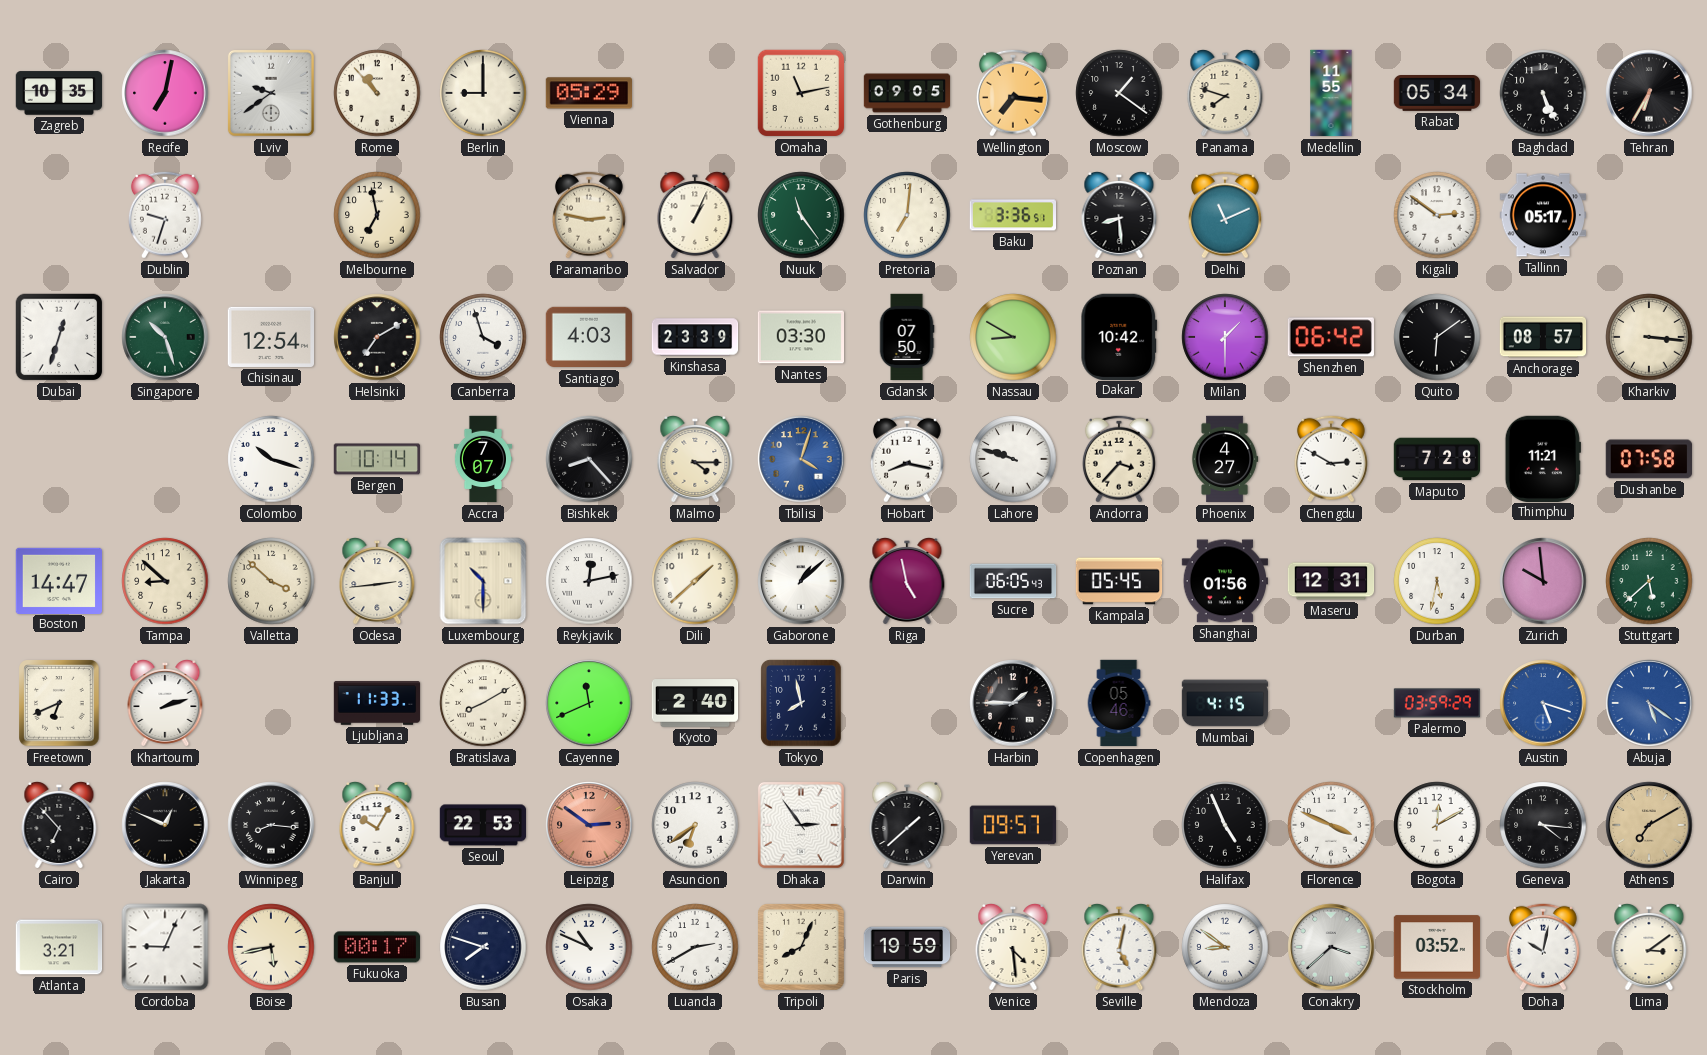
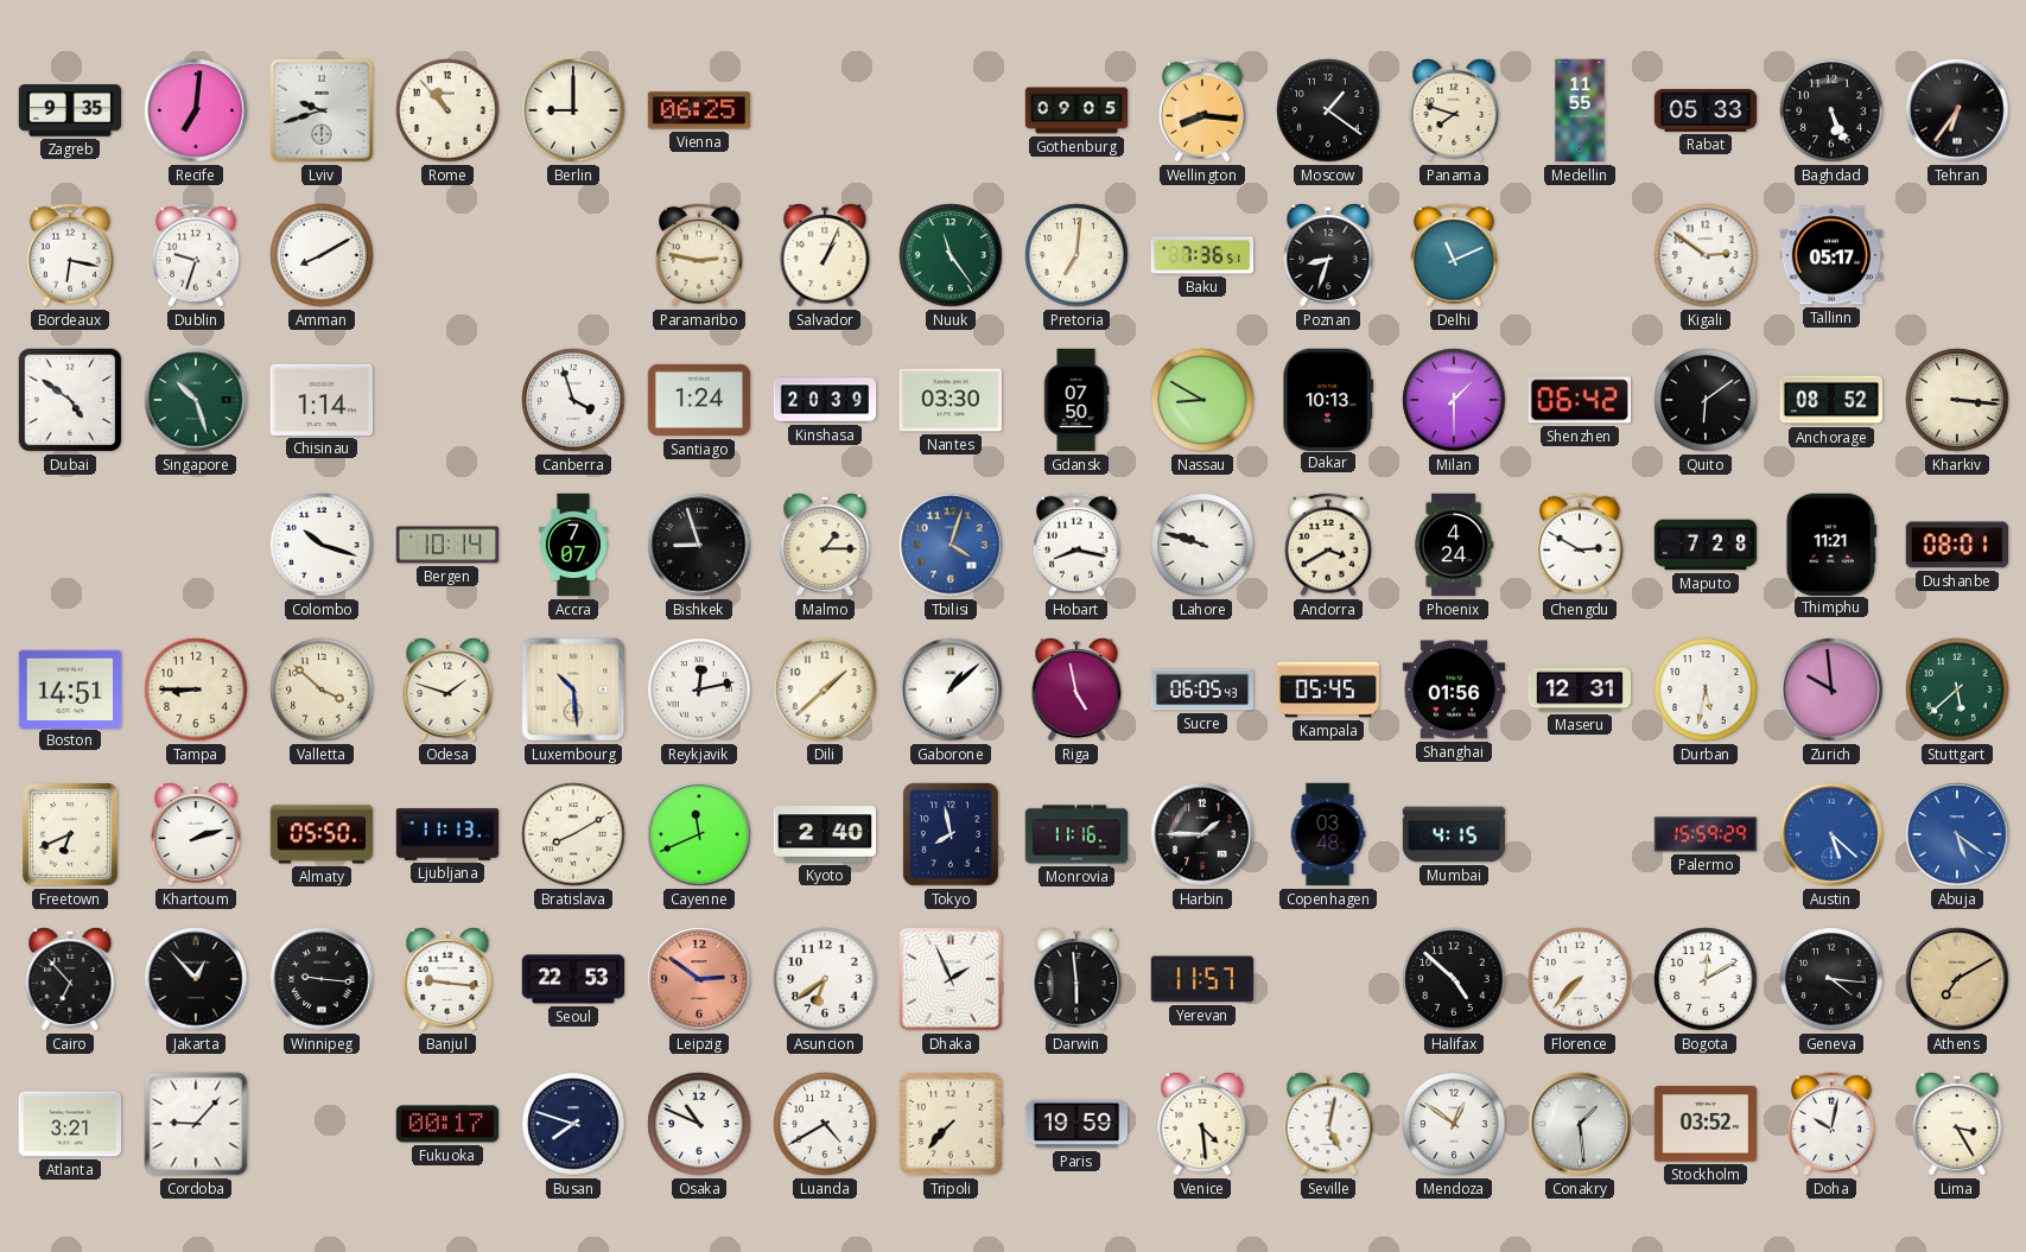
Zagreb: 10:35 -> 9:35 (70, 110)
Recife: 7:02 -> 7:01 (196, 110)
Lviv: 9:39 -> 9:42 (322, 110)
Vienna: 05:29 -> 06:25 (698, 110)
Omaha: 11:13 -> none (801, 93)
Wellington: 7:16 -> 8:16 (1202, 110)
Rabat: 05:34 -> 05:33 (1706, 112)
Tehran: 6:35 -> 6:36 (1957, 110)
Bordeaux: none -> 6:17 (70, 255)
Amman: none -> 8:10 (322, 255)
Melbourne: 6:58 -> none (377, 215)
Baku: 3:36 -> 7:36 (1201, 255)
Poznan: 8:29 -> 8:33 (1328, 256)
Dubai: 12:33 -> 4:51 (70, 400)
Chisinau: 12:54 -> 1:14 (322, 400)
Helsinki: 7:10 -> none (377, 337)
Santiago: 4:03 -> 1:24 (699, 400)
Kinshasa: 23:39 -> 20:39 (825, 400)
Dakar: 10:42 -> 10:13 (1328, 399)
Anchorage: 08:57 -> 08:52 (1831, 400)
Bishkek: 8:23 -> 8:57 (699, 545)
Malmo: 4:15 -> 1:15 (825, 546)
Andorra: 3:37 -> 3:40 (1328, 545)
Phoenix: 4:27 -> 4:24 (1454, 545)
Dushanbe: 07:58 -> 08:01 (1956, 545)
Boston: 14:47 -> 14:51 (70, 688)
Tampa: 8:52 -> 8:45 (196, 689)
Odesa: 2:44 -> 1:48 (447, 691)
Luxembourg: 10:30 -> 10:29 (573, 689)
Almaty: none -> 05:50 (320, 834)
Ljubljana: 11:33 -> 11:13 (447, 834)
Monrovia: none -> 11:16 (1076, 834)
Copenhagen: 05:46 -> 03:48 (1328, 834)
Palermo: 03:59 -> 15:59 (1706, 834)
Austin: 5:18 -> 5:22 (1831, 834)
Jakarta: 12:49 -> 12:53 (196, 979)
Winnipeg: 8:16 -> 9:16 (322, 979)
Banjul: 10:05 -> 9:16 (447, 980)
Dhaka: 2:54 -> 1:56 (951, 979)
Darwin: 1:38 -> 5:59 (1076, 980)
Yerevan: 09:57 -> 11:57 (1202, 979)
Halifax: 4:56 -> 4:52 (1454, 979)
Florence: 3:49 -> 7:37 (1580, 979)
Cordoba: 9:04 -> 9:07 (196, 1124)
Boise: 5:43 -> none (271, 947)
Luanda: 2:40 -> 4:40 (825, 1124)
Tripoli: 8:04 -> 7:37 (951, 1124)
Mendoza: 8:51 -> 12:51 (1454, 1124)
Conakry: 3:38 -> 1:29 (1580, 1124)
Lima: 3:09 -> 3:25 (1957, 1125)
